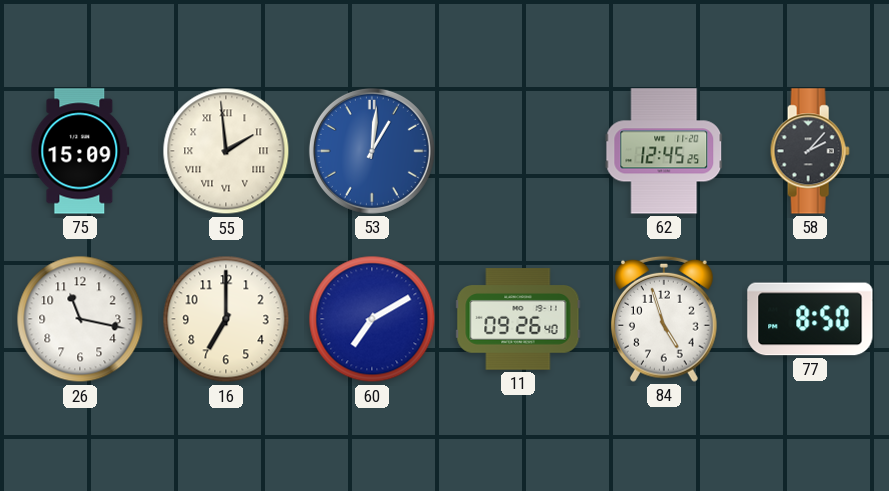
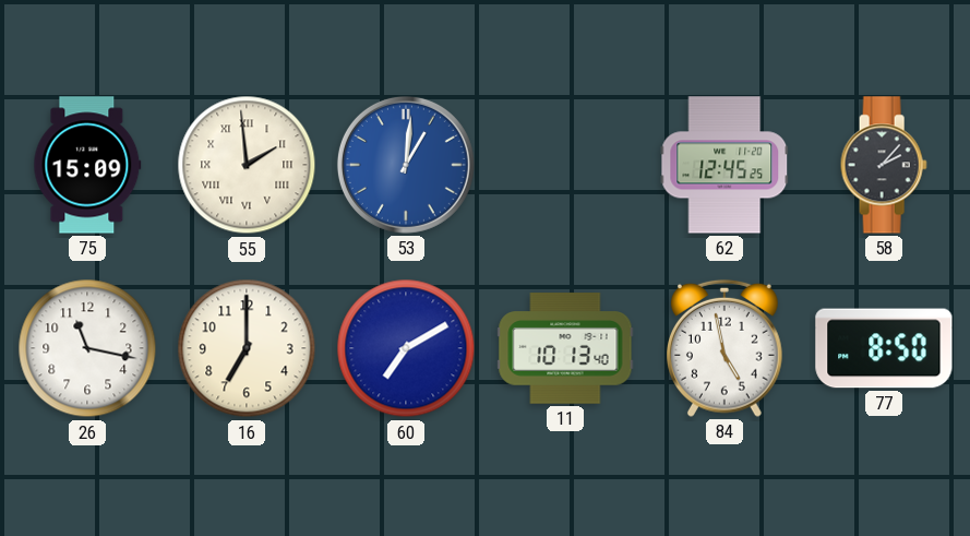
11: 09:26 -> 10:13 (565, 348)
84: 4:57 -> 4:58 (726, 348)
